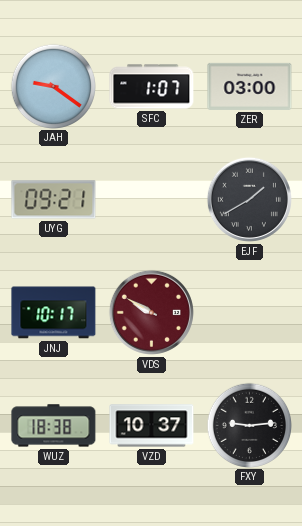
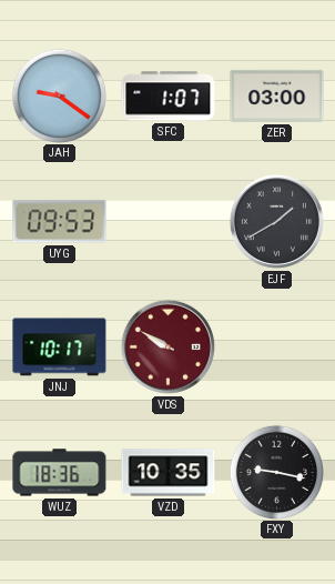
UYG: 09:21 -> 09:53 (60, 222)
WUZ: 18:38 -> 18:36 (60, 473)
VZD: 10:37 -> 10:35 (169, 473)
FXY: 9:14 -> 9:17 (276, 472)
